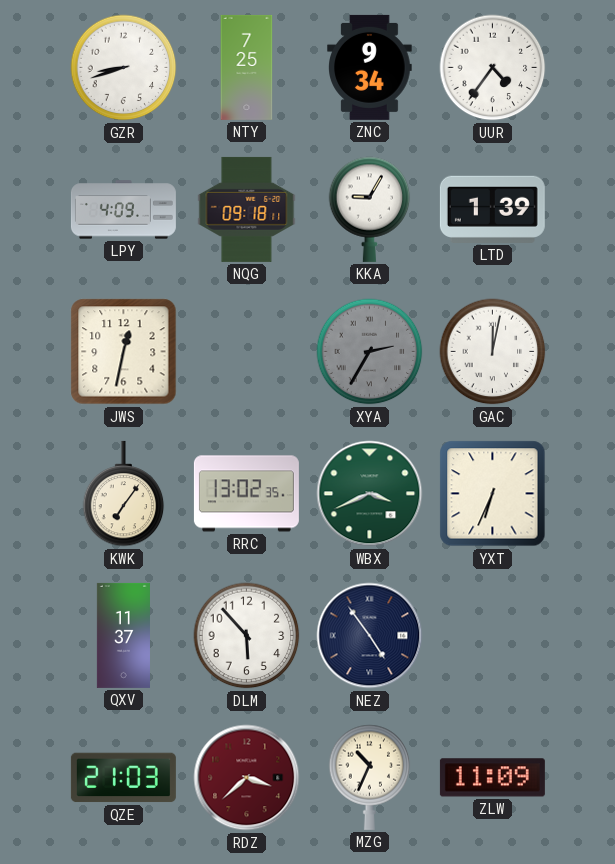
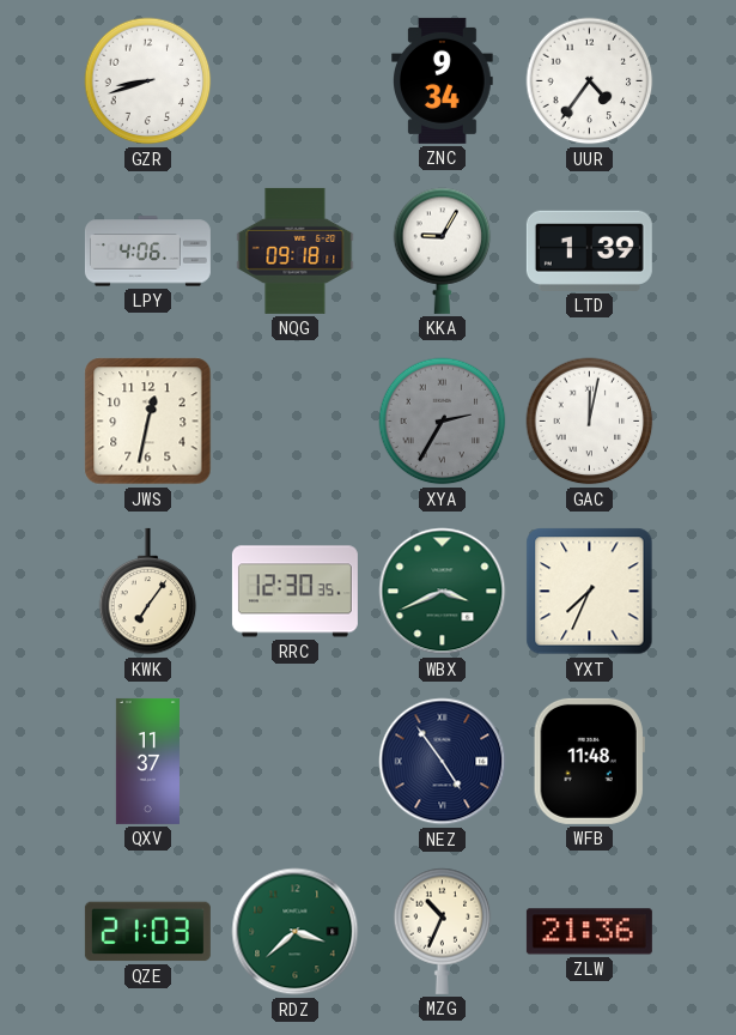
NTY: 7:25 -> none (247, 67)
LPY: 4:09 -> 4:06 (147, 252)
RRC: 13:02 -> 12:30 (294, 592)
YXT: 6:34 -> 7:34 (590, 592)
DLM: 5:53 -> none (247, 636)
WFB: none -> 11:48 (589, 761)
RDZ dial: burgundy -> green (296, 932)
ZLW: 11:09 -> 21:36 (589, 932)
